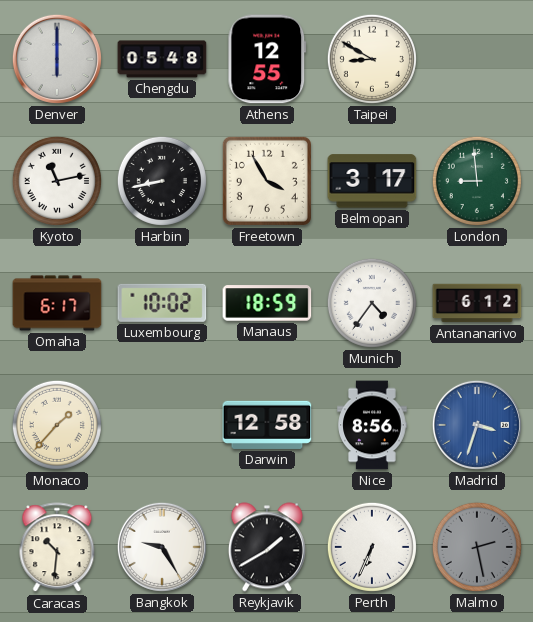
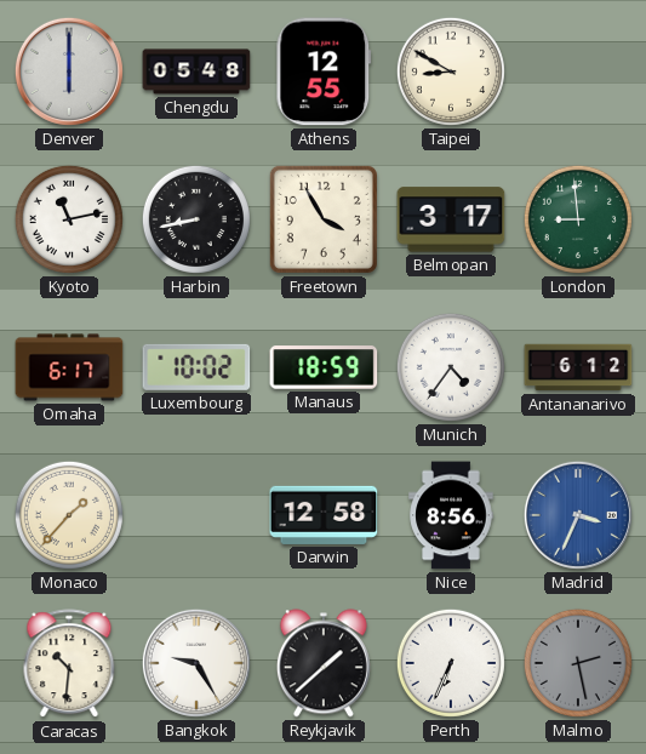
Madrid: 3:33 -> 3:34 (578, 515)
Reykjavik: 1:40 -> 1:38 (324, 663)
